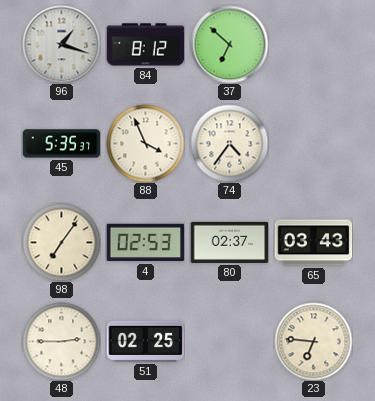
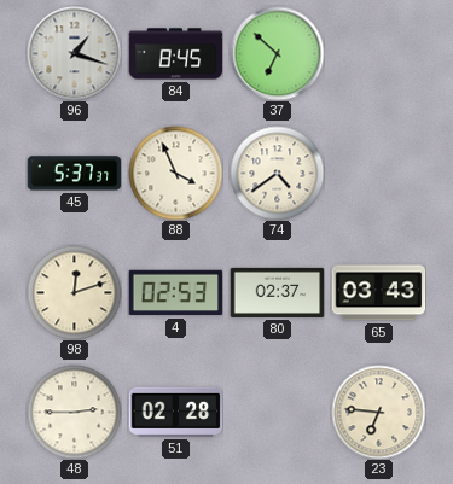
84: 8:12 -> 8:45 (175, 54)
45: 5:35 -> 5:37 (74, 174)
74: 4:36 -> 4:39 (277, 173)
98: 7:06 -> 12:12 (74, 292)
51: 02:25 -> 02:28 (175, 412)
